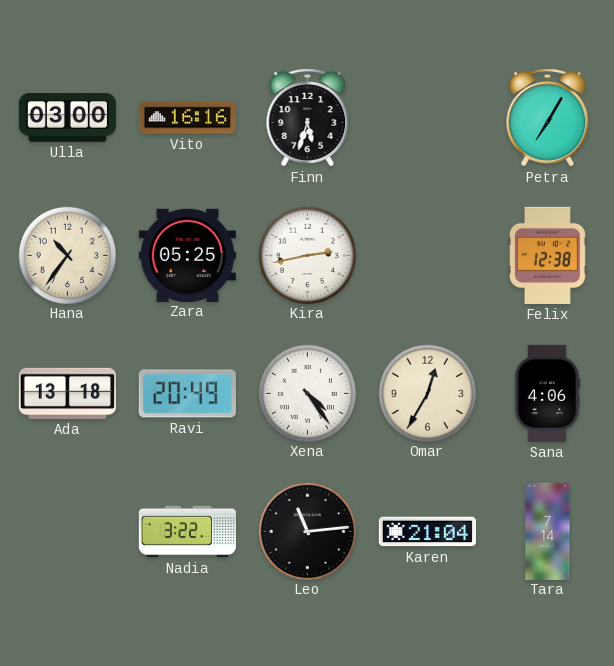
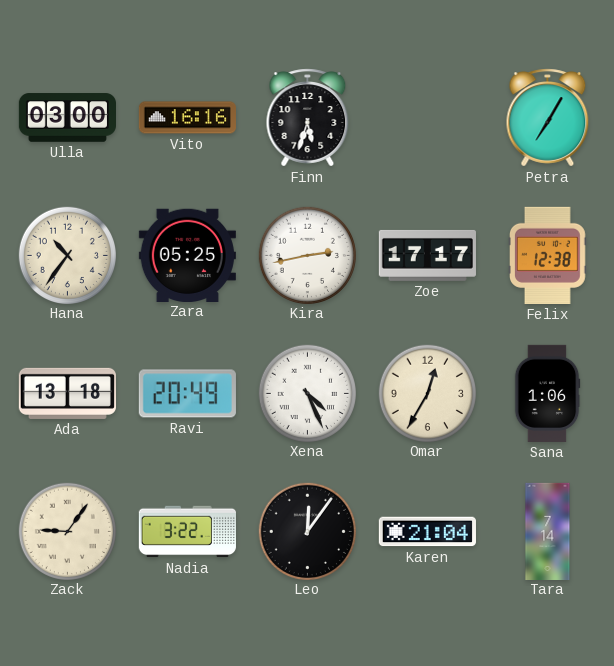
Zoe: none -> 17:17 (427, 255)
Xena: 4:24 -> 4:26 (307, 393)
Sana: 4:06 -> 1:06 (547, 393)
Zack: none -> 9:06 (67, 531)
Leo: 11:14 -> 12:06 (307, 531)
